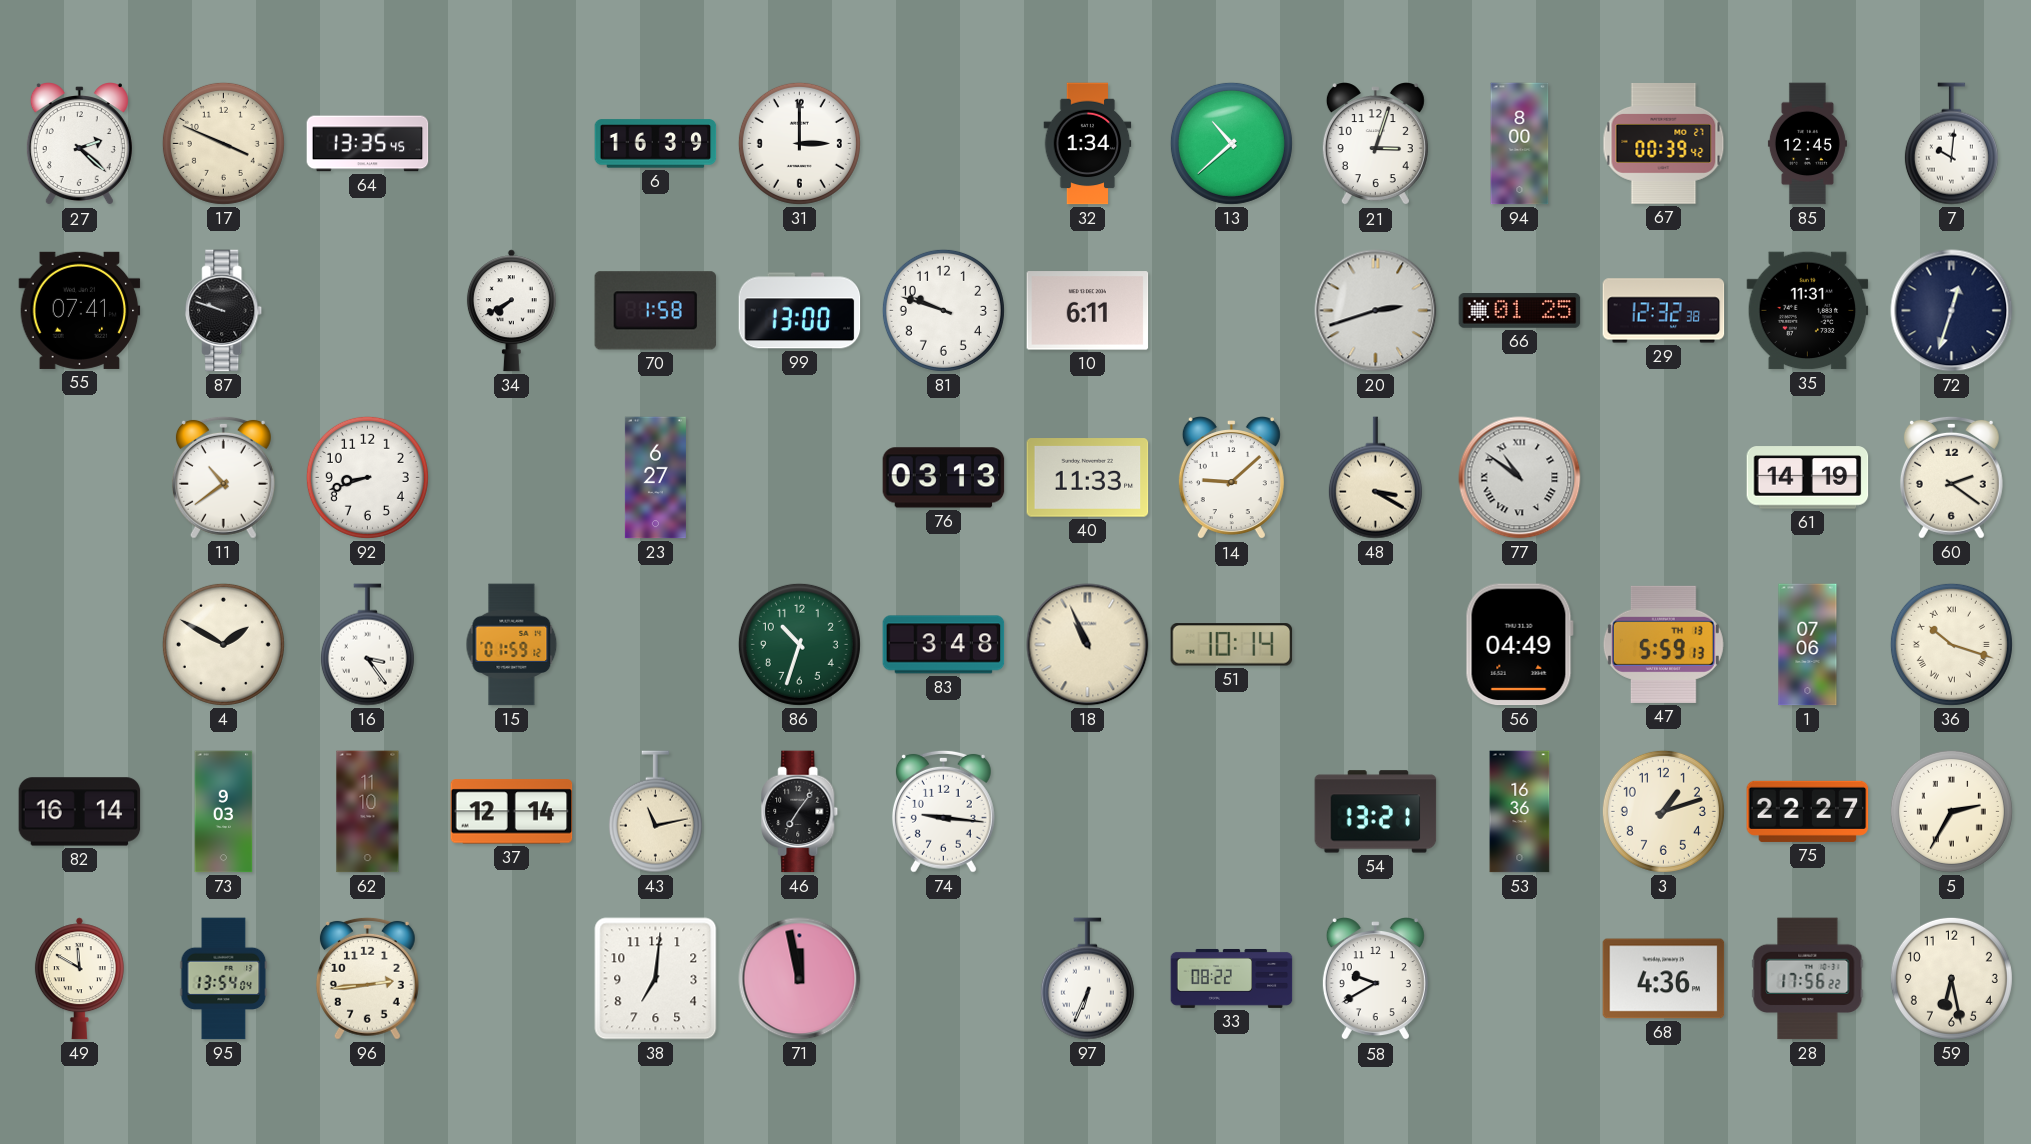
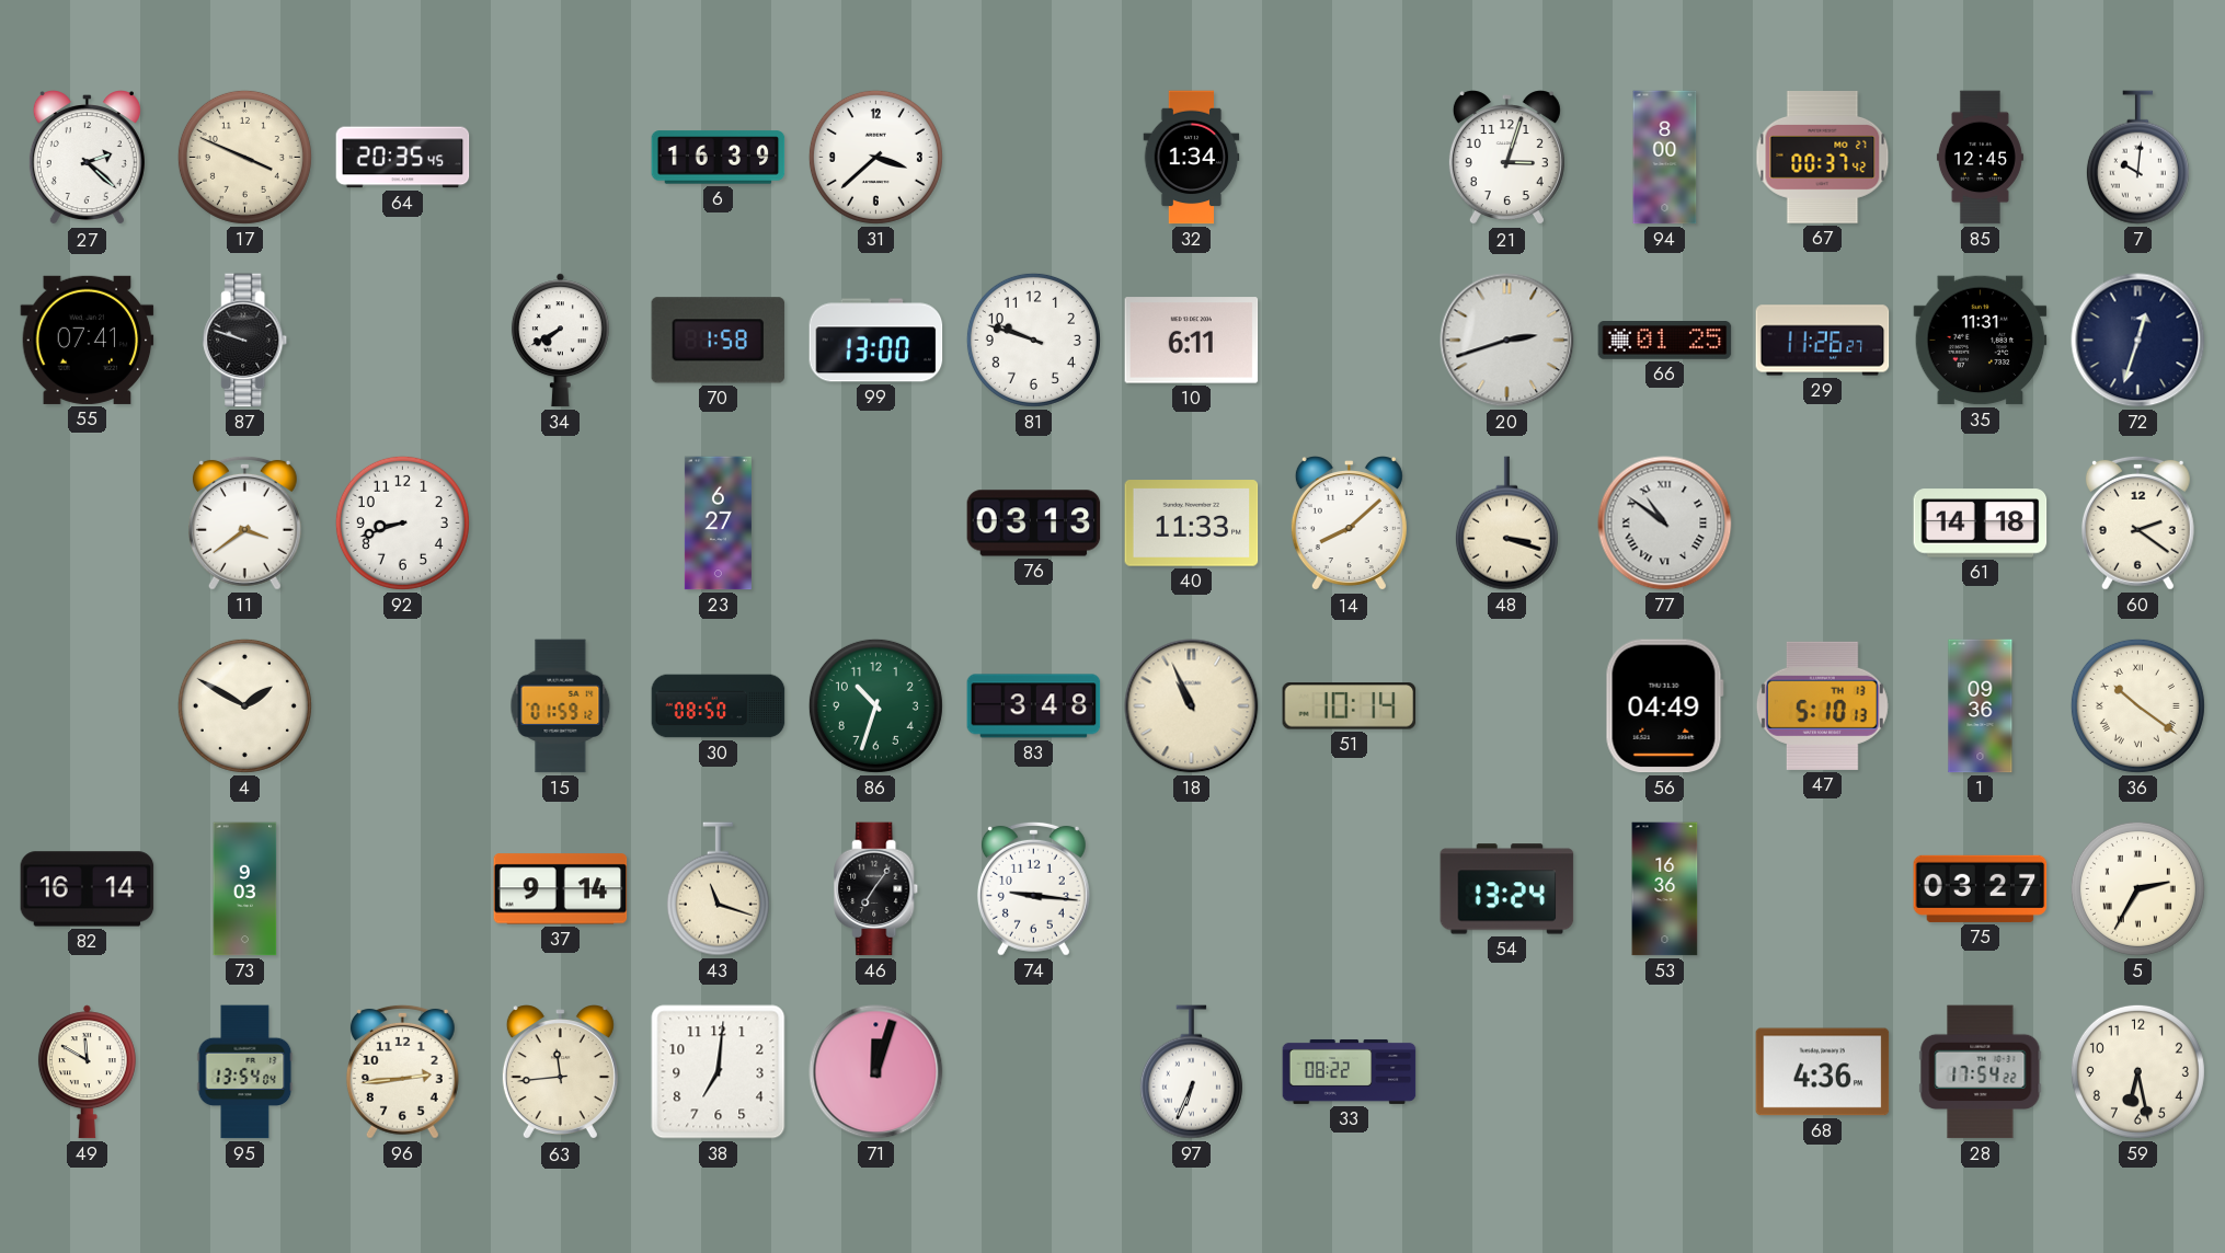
64: 13:35 -> 20:35 (403, 158)
31: 3:00 -> 3:38 (875, 157)
13: 10:38 -> none (1231, 143)
67: 00:39 -> 00:37 (1823, 158)
29: 12:32 -> 11:26 (1823, 341)
11: 10:39 -> 3:39 (244, 522)
14: 9:08 -> 8:08 (1349, 524)
48: 3:20 -> 3:18 (1506, 524)
61: 14:19 -> 14:18 (1981, 524)
16: 3:24 -> none (367, 645)
30: none -> 08:50 (719, 706)
47: 5:59 -> 5:10 (1822, 705)
1: 07:06 -> 09:36 (1981, 706)
36: 10:18 -> 10:21 (2137, 705)
62: 11:10 -> none (368, 812)
37: 12:14 -> 9:14 (561, 889)
43: 11:13 -> 11:18 (718, 889)
54: 13:21 -> 13:24 (1507, 889)
3: 1:12 -> none (1663, 811)
75: 22:27 -> 03:27 (1981, 888)
63: none -> 11:44 (560, 1072)
71: 11:58 -> 12:03 (876, 1072)
58: 9:40 -> none (1375, 979)
28: 17:56 -> 17:54 (1981, 1072)
